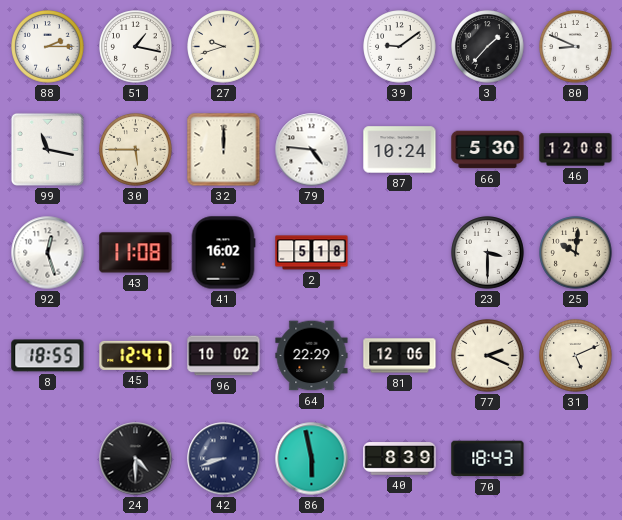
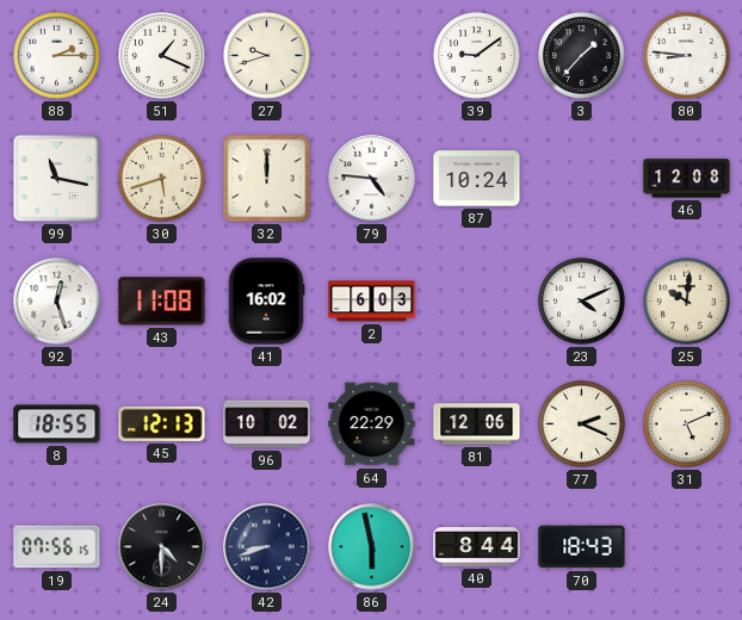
51: 1:17 -> 1:19 (162, 56)
80: 8:49 -> 8:46 (687, 56)
30: 5:45 -> 5:42 (162, 179)
66: 5:30 -> none (488, 150)
2: 5:18 -> 6:03 (372, 302)
23: 3:30 -> 4:11 (582, 302)
45: 12:41 -> 12:13 (162, 423)
19: none -> 07:56 (57, 547)
40: 8:39 -> 8:44 (477, 547)
